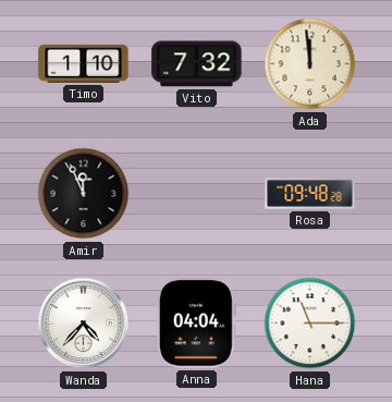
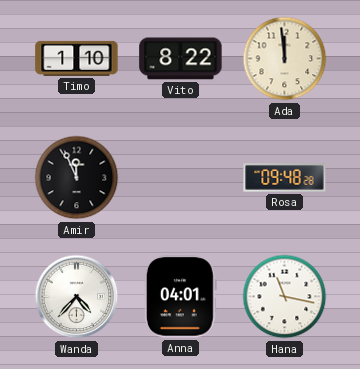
Vito: 7:32 -> 8:22 (181, 59)
Anna: 04:04 -> 04:01 (180, 297)
Hana: 11:15 -> 11:17 (285, 297)
